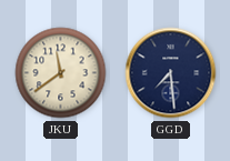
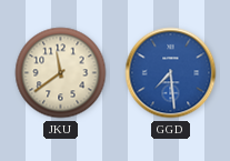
GGD dial: navy -> blue (171, 73)
